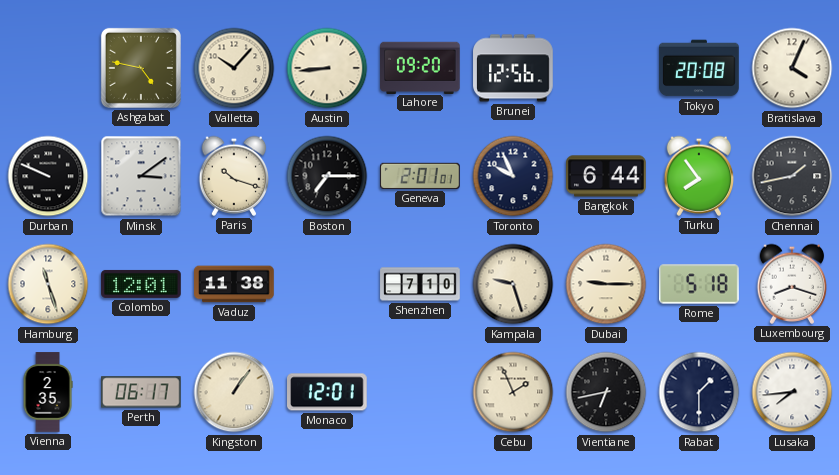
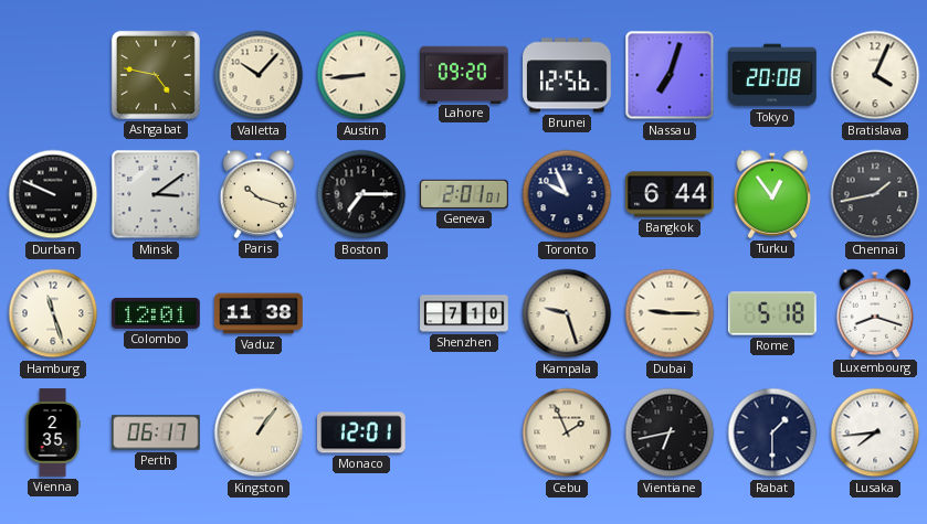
Nassau: none -> 7:03 (670, 75)
Turku: 7:54 -> 12:54 (772, 194)
